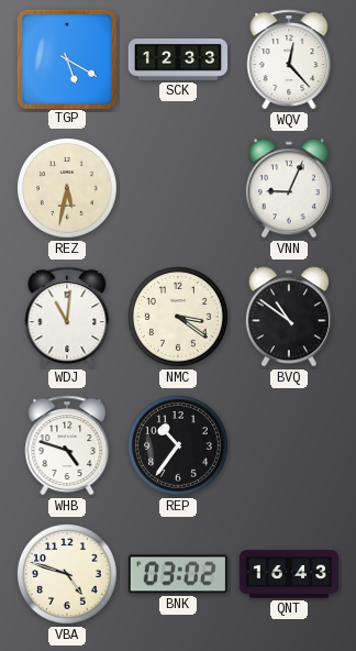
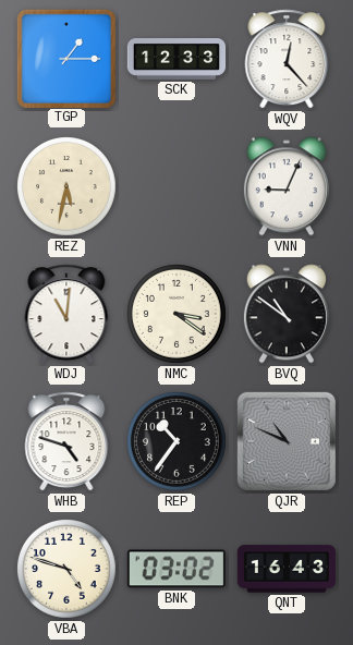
TGP: 5:20 -> 1:15 (65, 58)
QJR: none -> 10:49 (287, 441)
